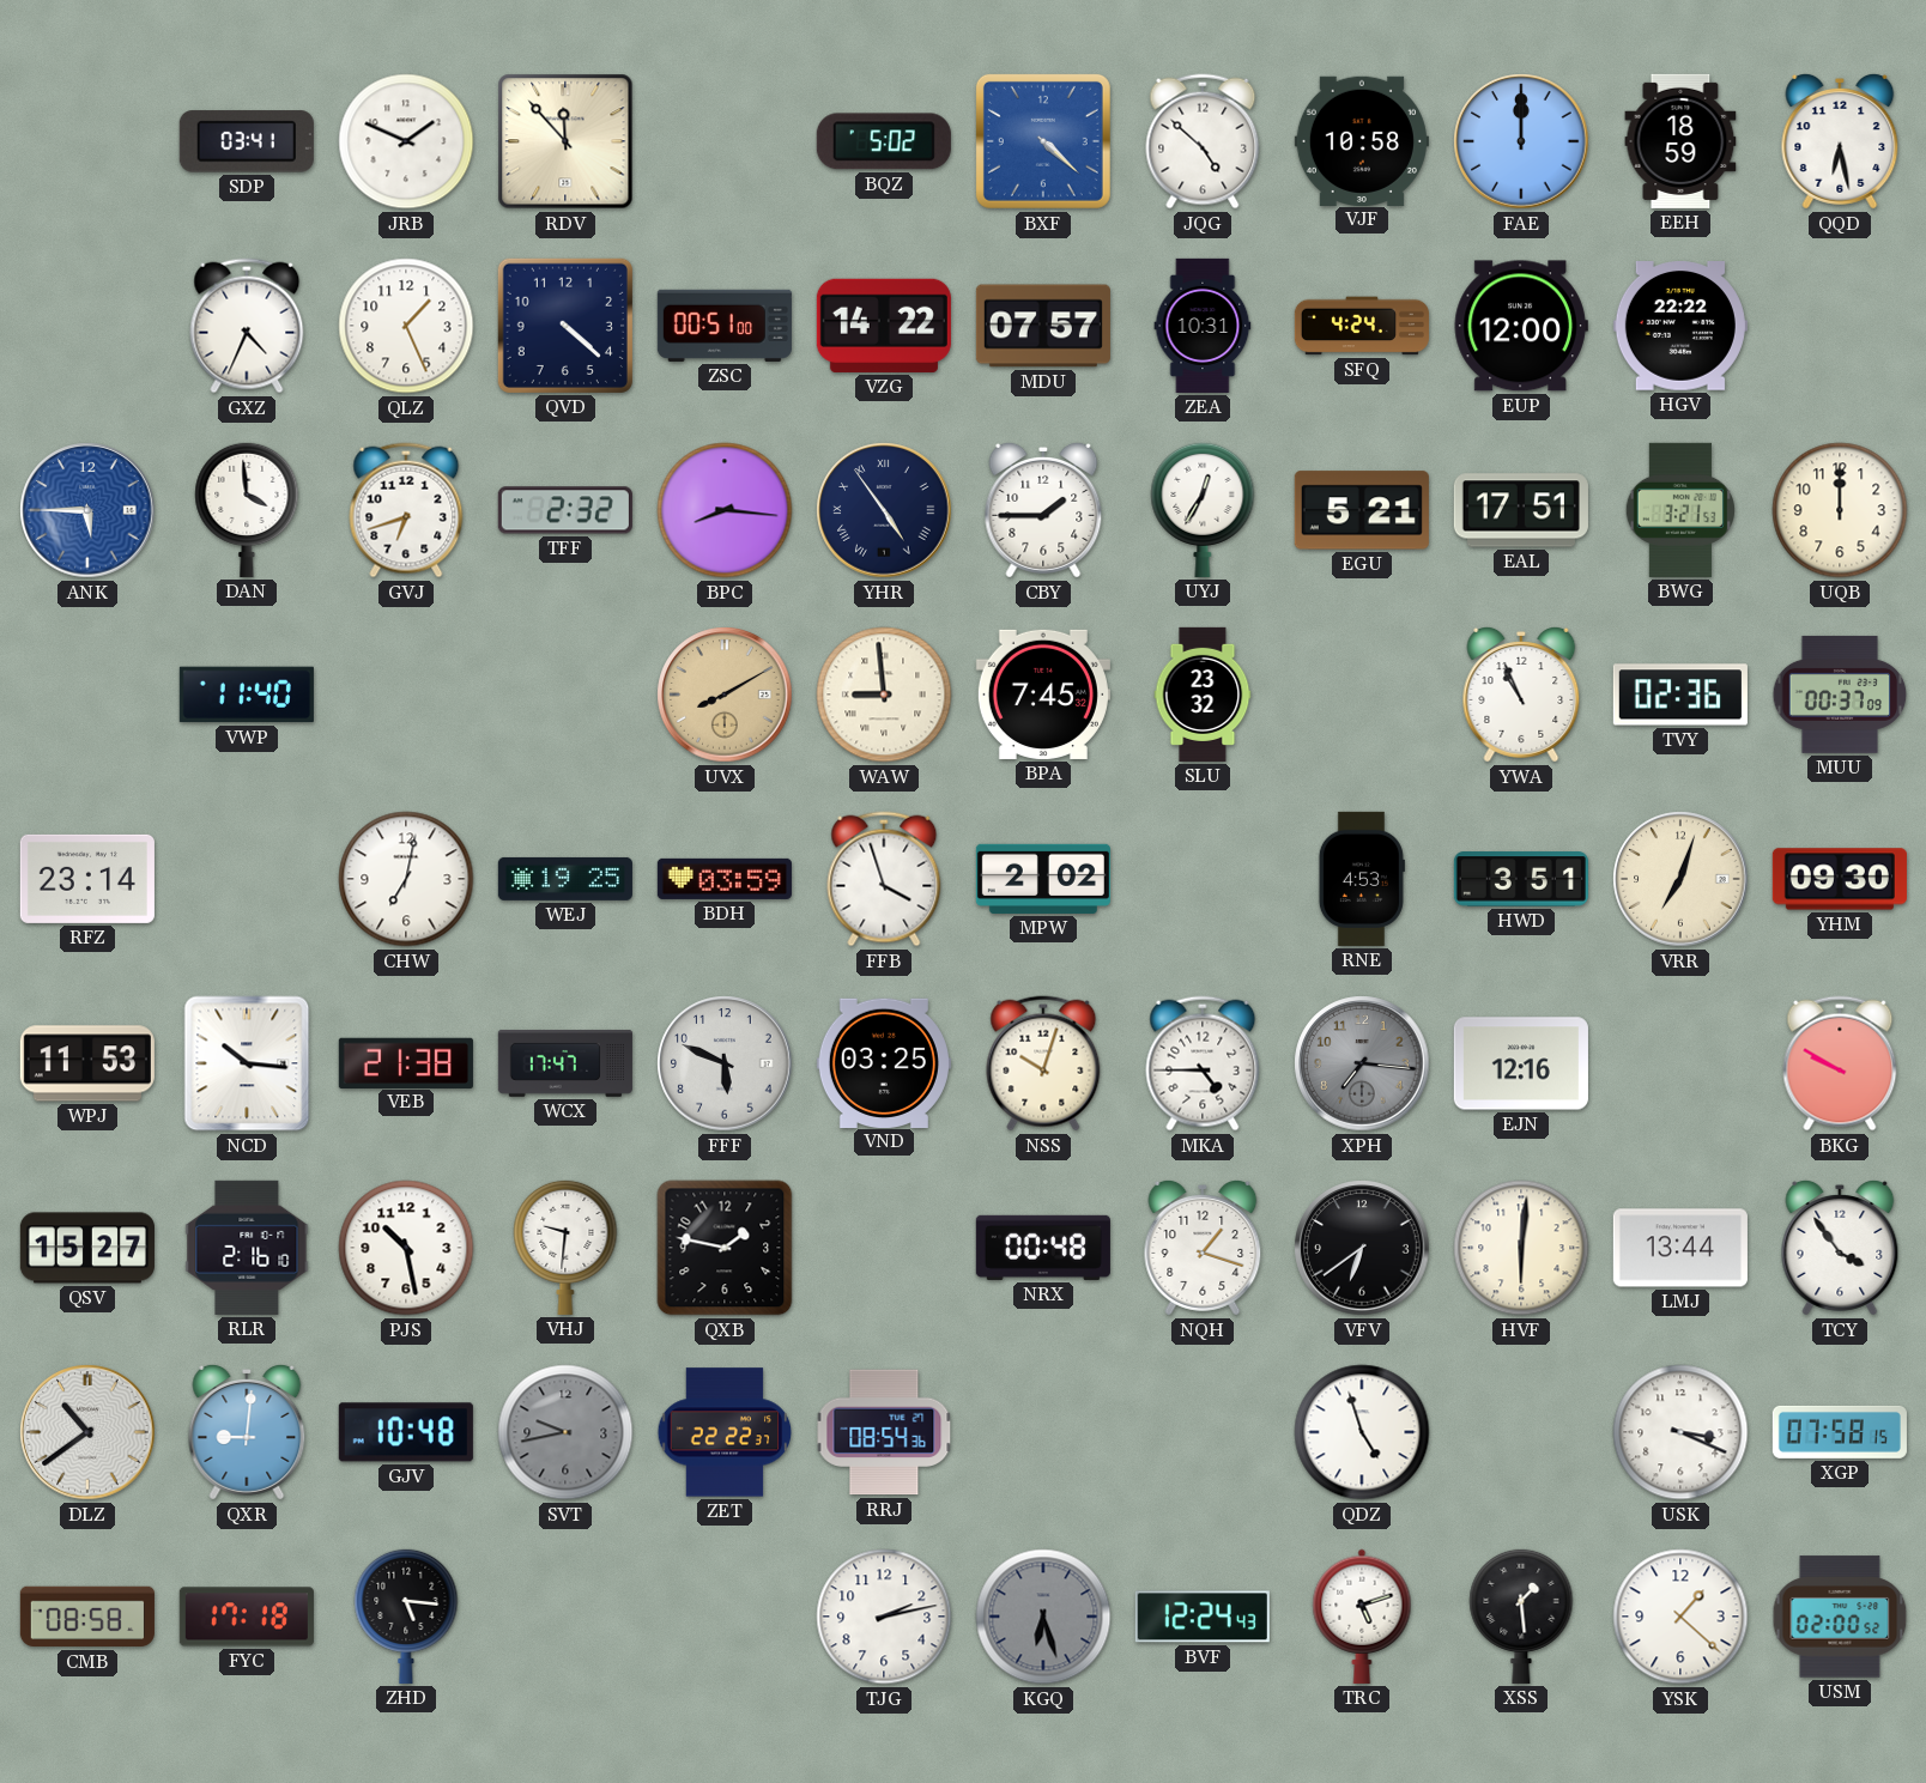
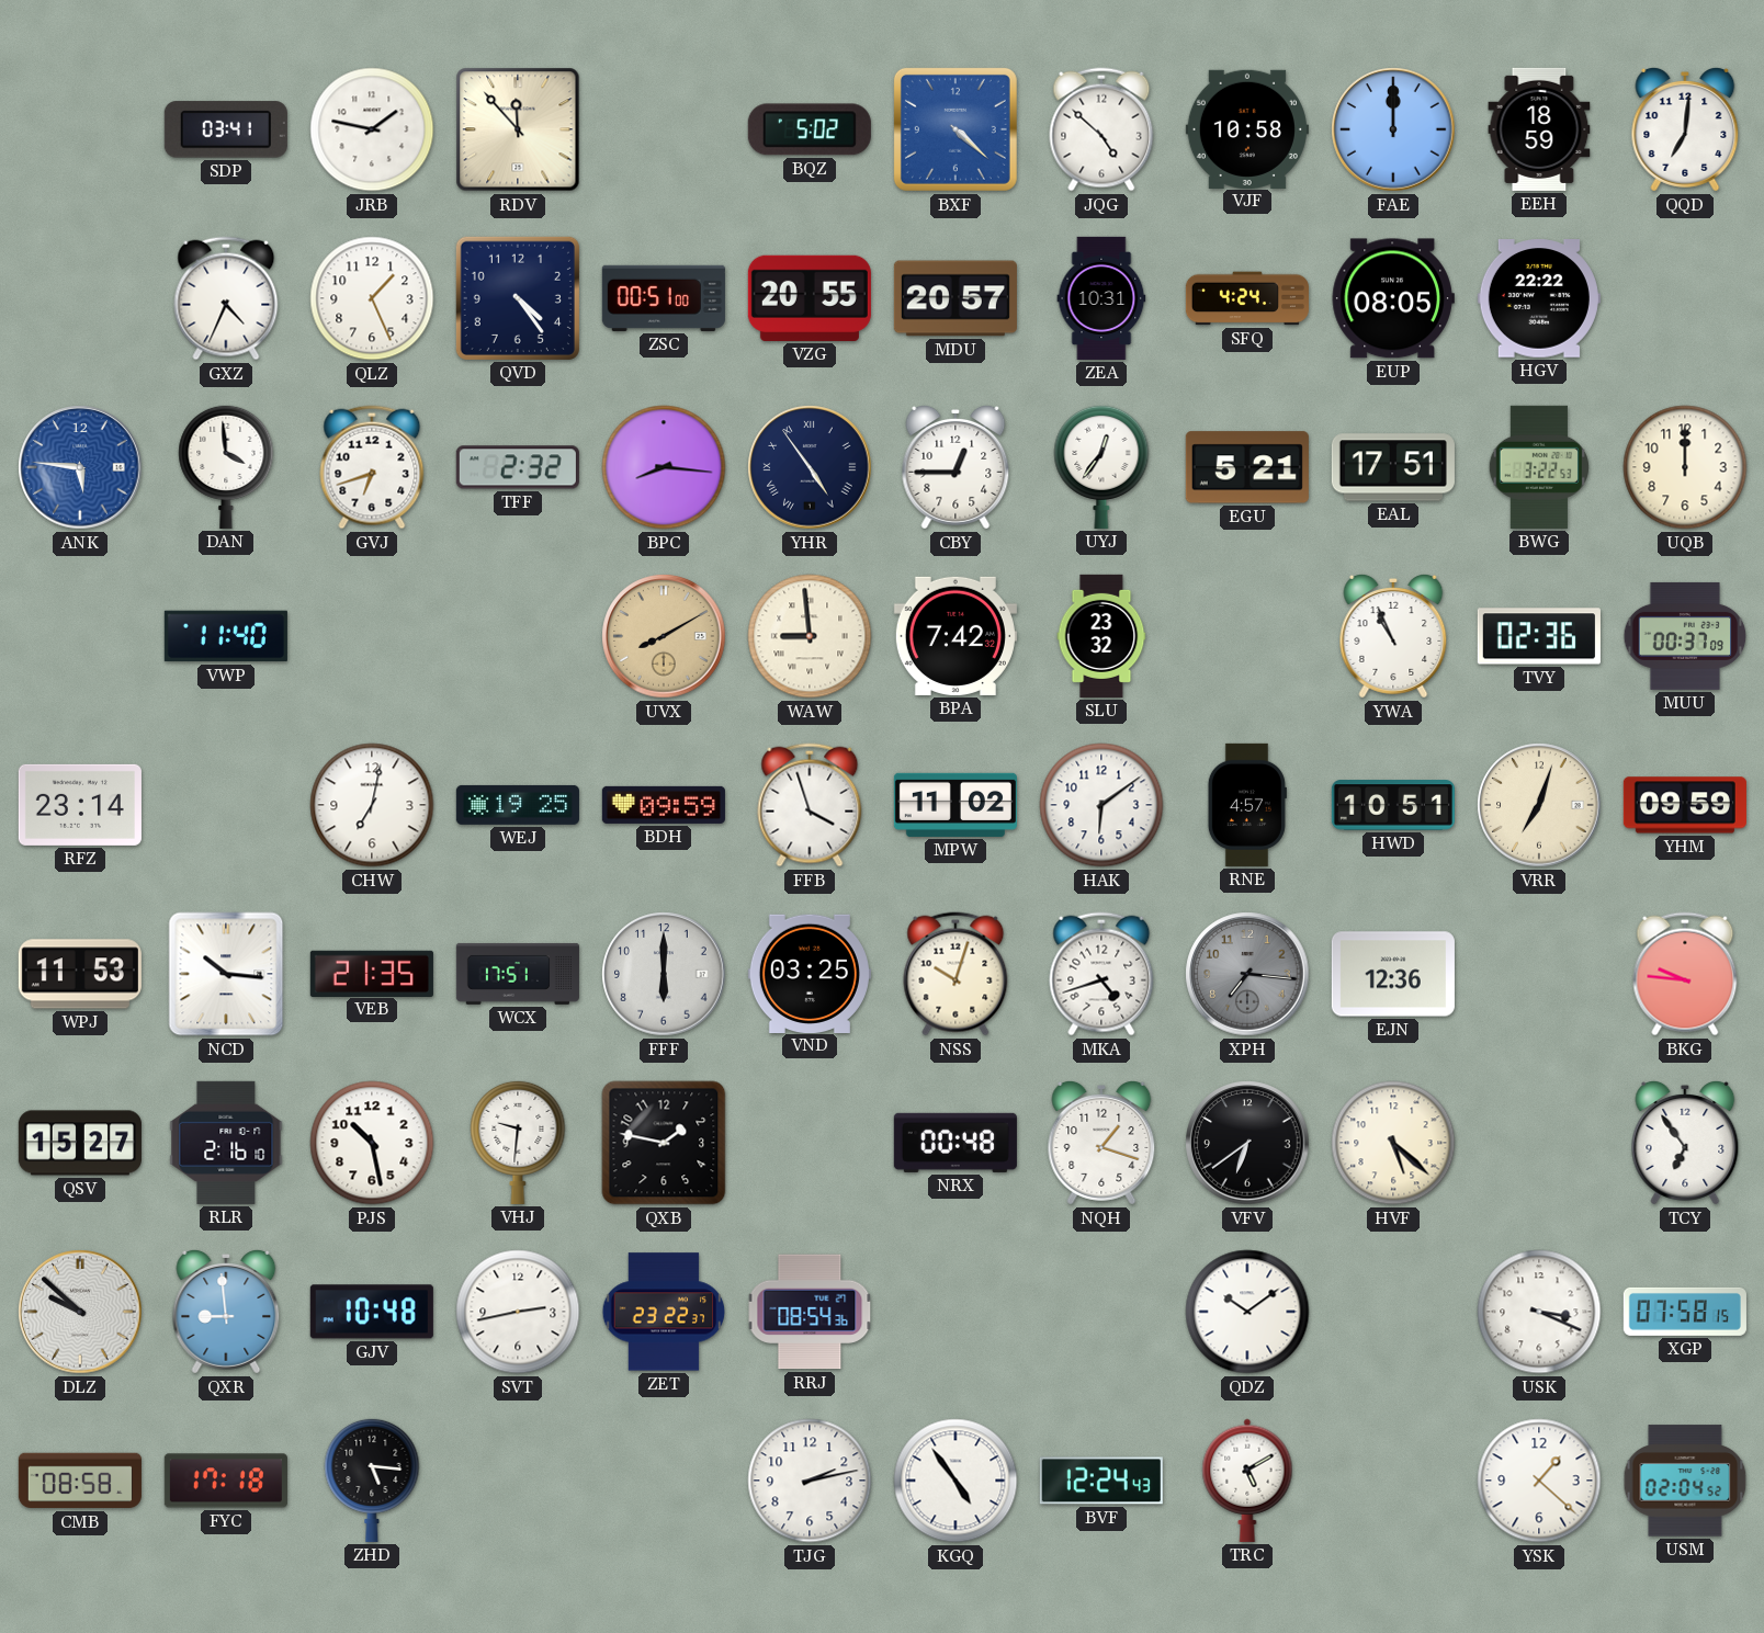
JRB: 1:49 -> 1:47 (372, 129)
QQD: 6:28 -> 7:01 (1685, 129)
QVD: 4:22 -> 4:24 (518, 298)
VZG: 14:22 -> 20:55 (810, 298)
MDU: 07:57 -> 20:57 (955, 298)
EUP: 12:00 -> 08:05 (1393, 298)
ANK: 5:45 -> 5:46 (80, 467)
CBY: 1:45 -> 12:45 (955, 467)
UYJ: 12:35 -> 12:36 (1101, 466)
BWG: 3:21 -> 3:22 (1538, 467)
BPA: 7:45 -> 7:42 (955, 636)
BDH: 03:59 -> 09:59 (664, 805)
MPW: 2:02 -> 11:02 (955, 805)
HAK: none -> 6:09 (1101, 805)
RNE: 4:53 -> 4:57 (1247, 805)
HWD: 3:51 -> 10:51 (1393, 805)
YHM: 09:30 -> 09:59 (1685, 805)
VEB: 21:38 -> 21:35 (372, 973)
WCX: 17:47 -> 17:51 (518, 974)
FFF: 5:49 -> 6:00 (664, 974)
MKA: 4:45 -> 4:42 (1101, 974)
EJN: 12:16 -> 12:36 (1393, 974)
BKG: 9:50 -> 9:46 (1685, 974)
HVF: 6:01 -> 5:22 (1393, 1143)
LMJ: 13:44 -> none (1680, 1248)
TCY: 3:54 -> 6:54 (1685, 1143)
DLZ: 10:39 -> 9:52 (80, 1312)
QXR: 9:01 -> 8:59 (226, 1312)
SVT: 9:43 -> 2:43 (518, 1312)
SVT dial: grey -> white (518, 1312)
ZET: 22:22 -> 23:22 (664, 1312)
QDZ: 4:57 -> 10:09 (1247, 1312)
KGQ: 6:27 -> 4:54 (955, 1481)
KGQ dial: grey -> white (955, 1481)
TRC: 5:12 -> 5:10 (1247, 1481)
XSS: 1:29 -> none (1521, 1615)
USM: 02:00 -> 02:04 (1685, 1481)
